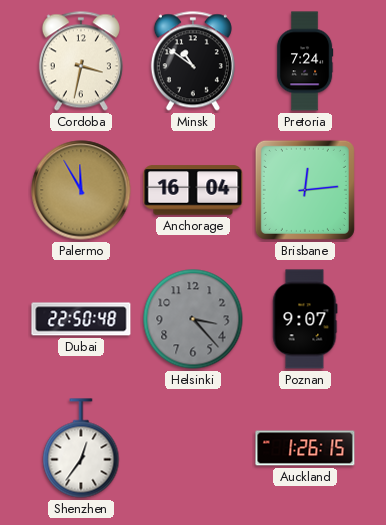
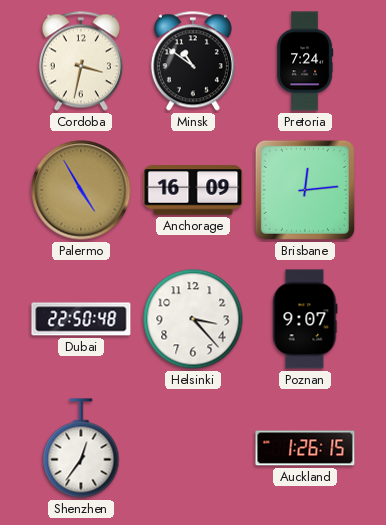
Palermo: 11:55 -> 4:55 (81, 190)
Anchorage: 16:04 -> 16:09 (193, 190)
Helsinki dial: grey -> white (193, 319)
